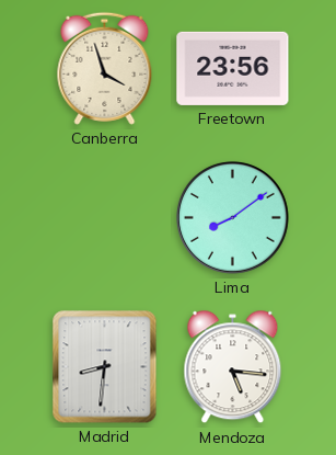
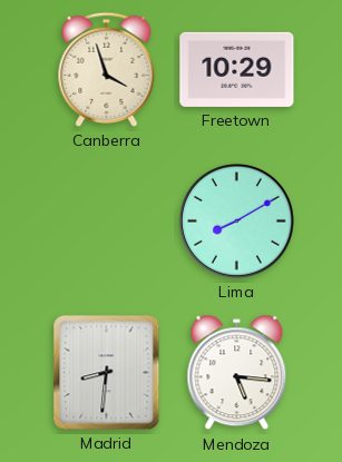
Freetown: 23:56 -> 10:29 (237, 69)
Lima: 8:09 -> 8:10 (236, 220)
